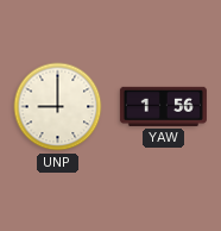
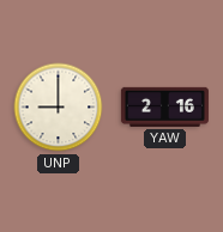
YAW: 1:56 -> 2:16 (164, 106)
